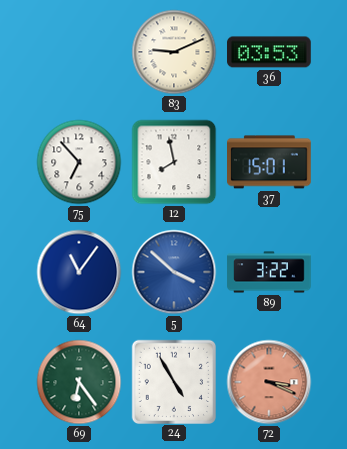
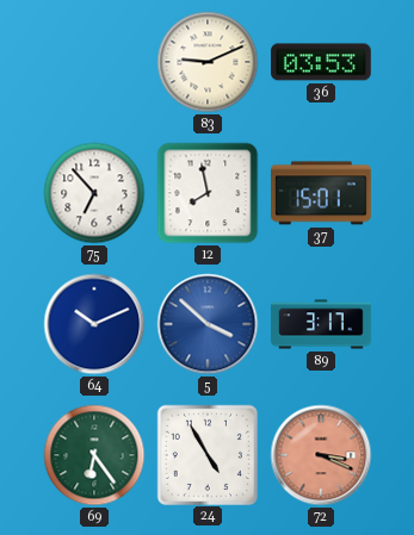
64: 11:06 -> 10:11 (94, 324)
89: 3:22 -> 3:17 (321, 324)
